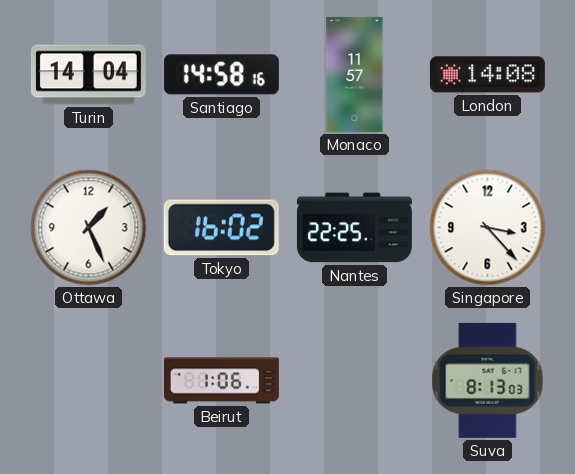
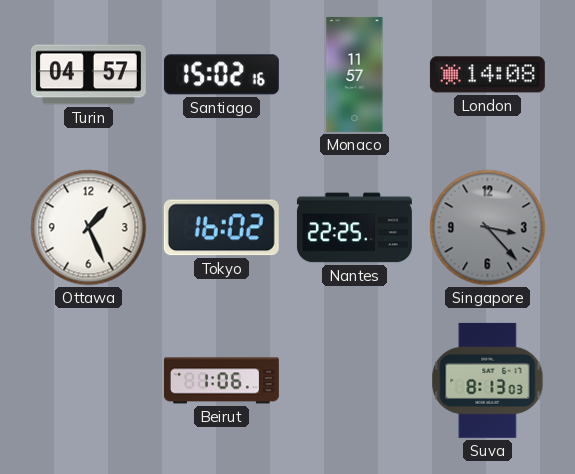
Turin: 14:04 -> 04:57 (88, 75)
Santiago: 14:58 -> 15:02 (221, 75)
Singapore dial: white -> grey (488, 228)
